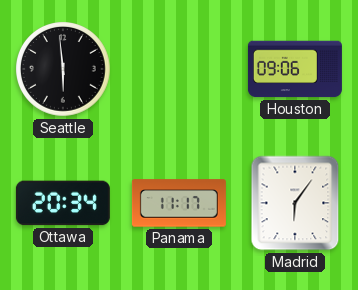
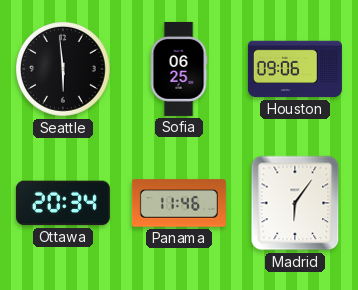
Sofia: none -> 06:25 (179, 69)
Panama: 11:17 -> 11:46 (179, 203)
